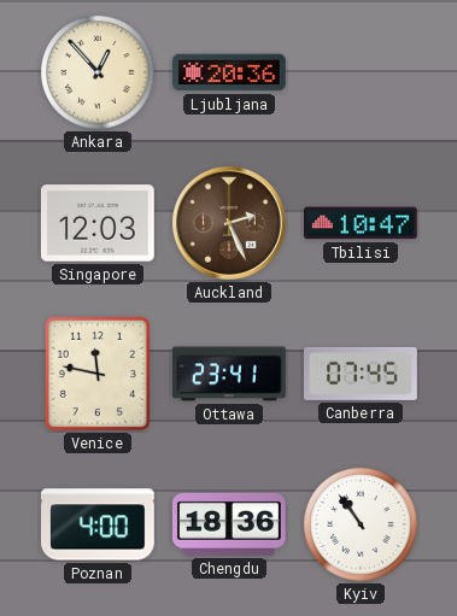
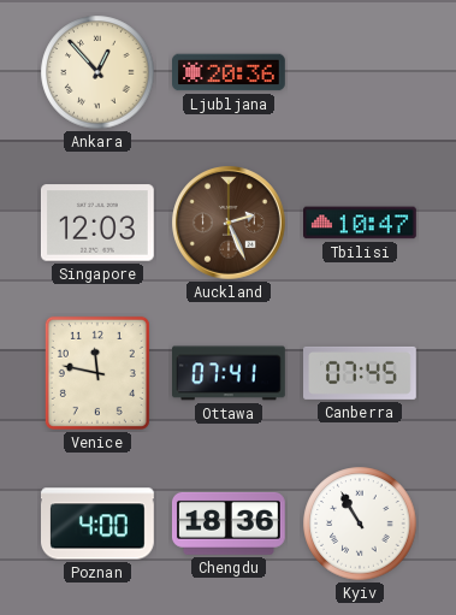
Ottawa: 23:41 -> 07:41 (230, 373)
Kyiv: 10:54 -> 10:55 (360, 524)
